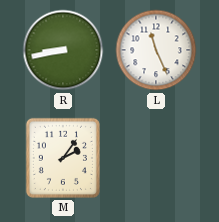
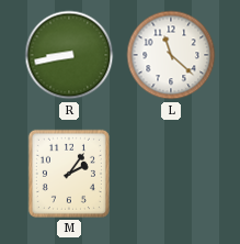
L: 11:26 -> 11:22 (171, 55)
